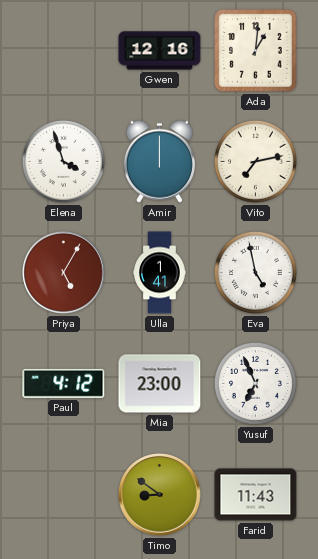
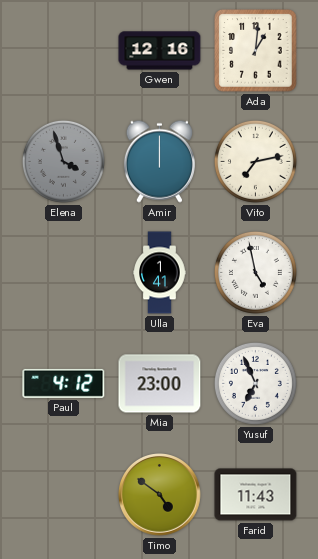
Elena dial: white -> grey (63, 161)
Priya: 5:05 -> none (64, 273)
Timo: 8:51 -> 4:51 (160, 495)
